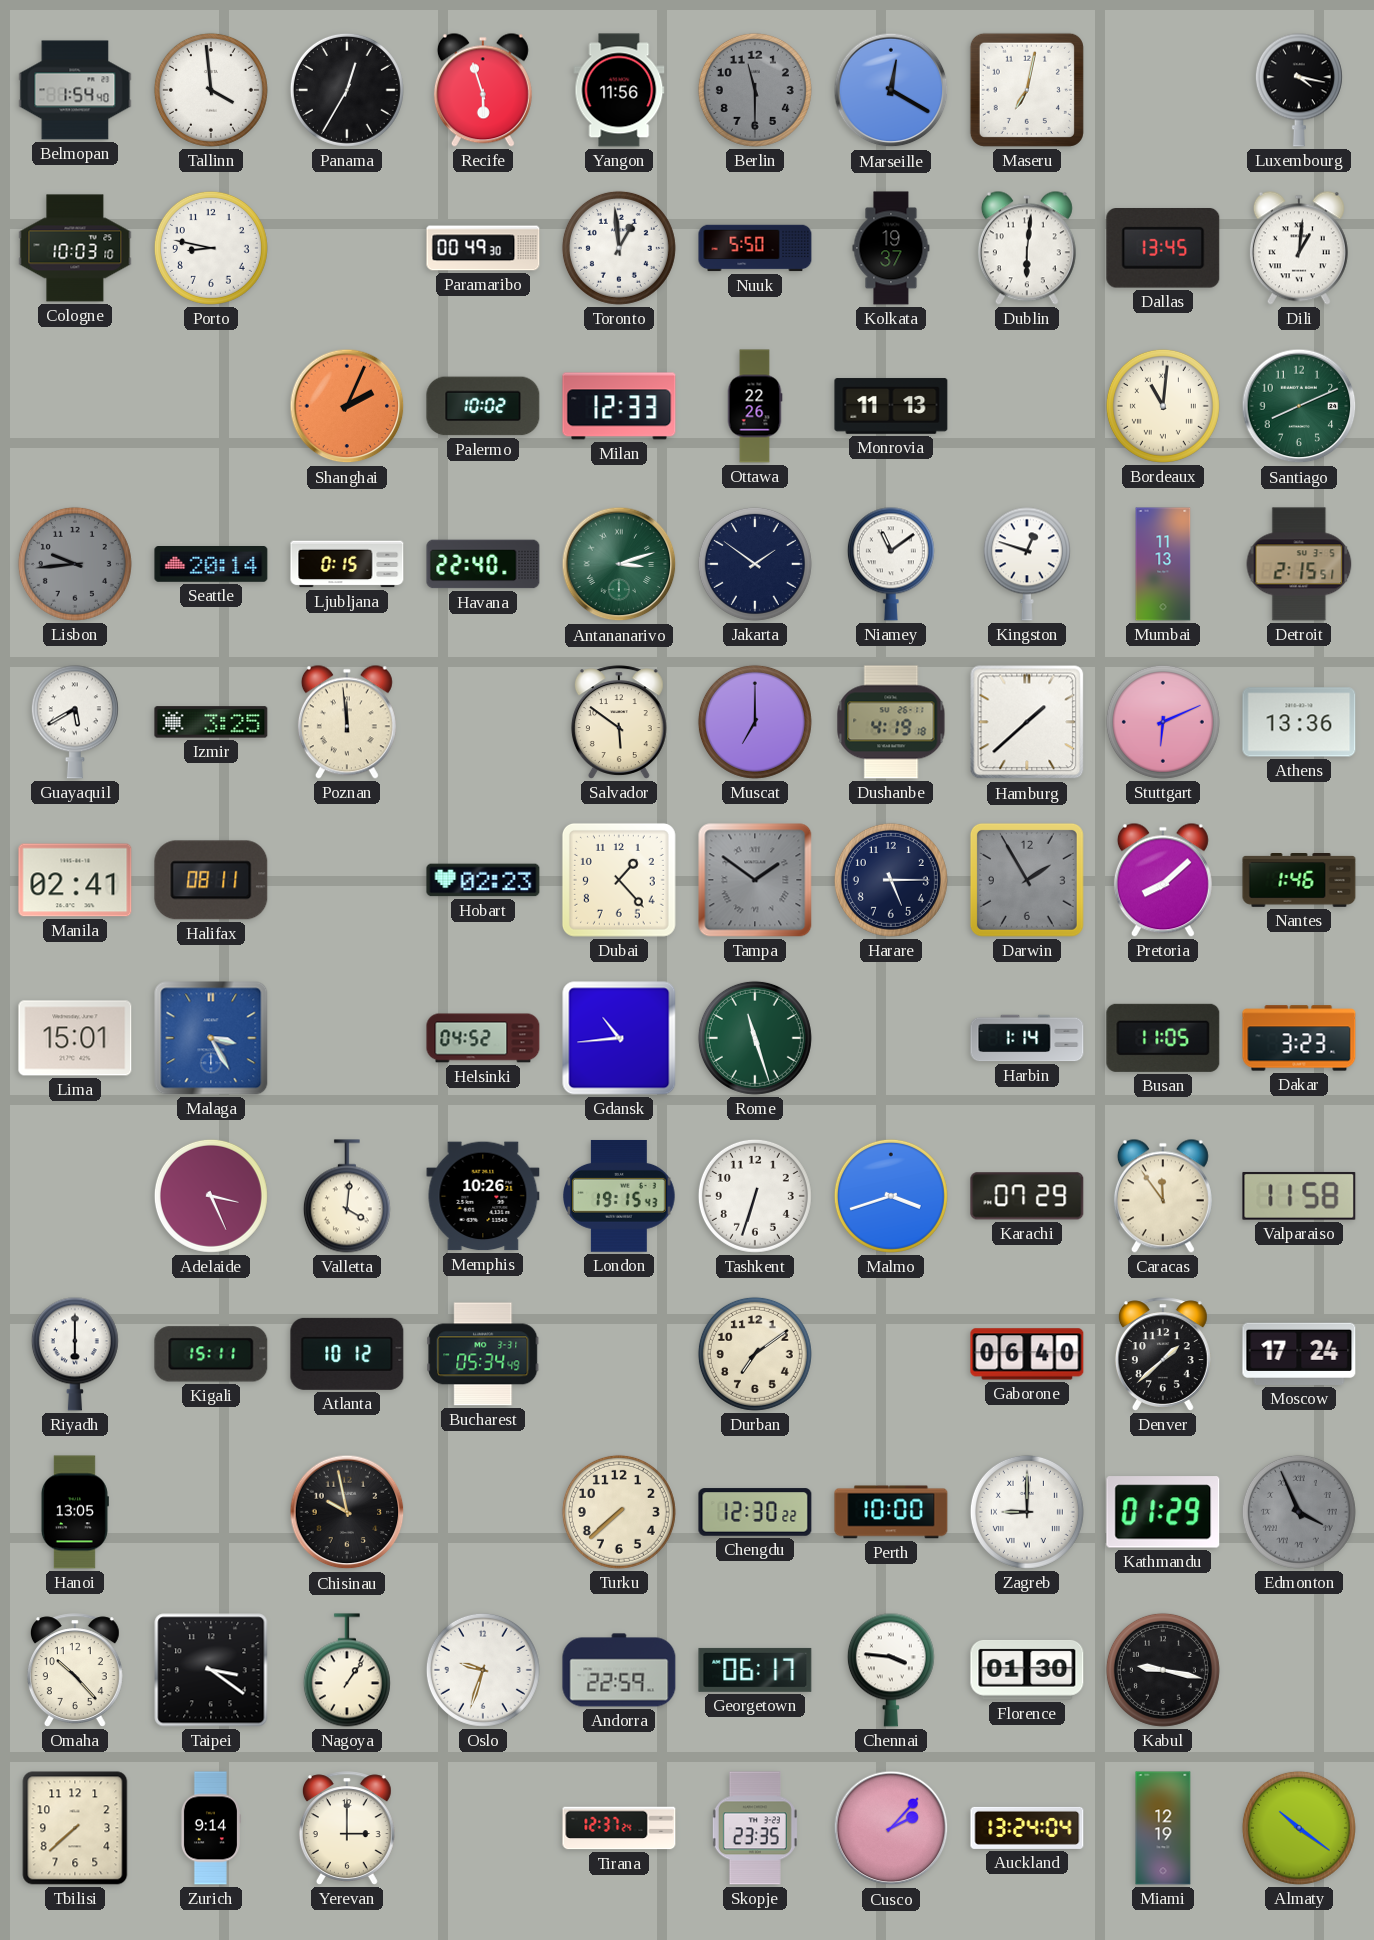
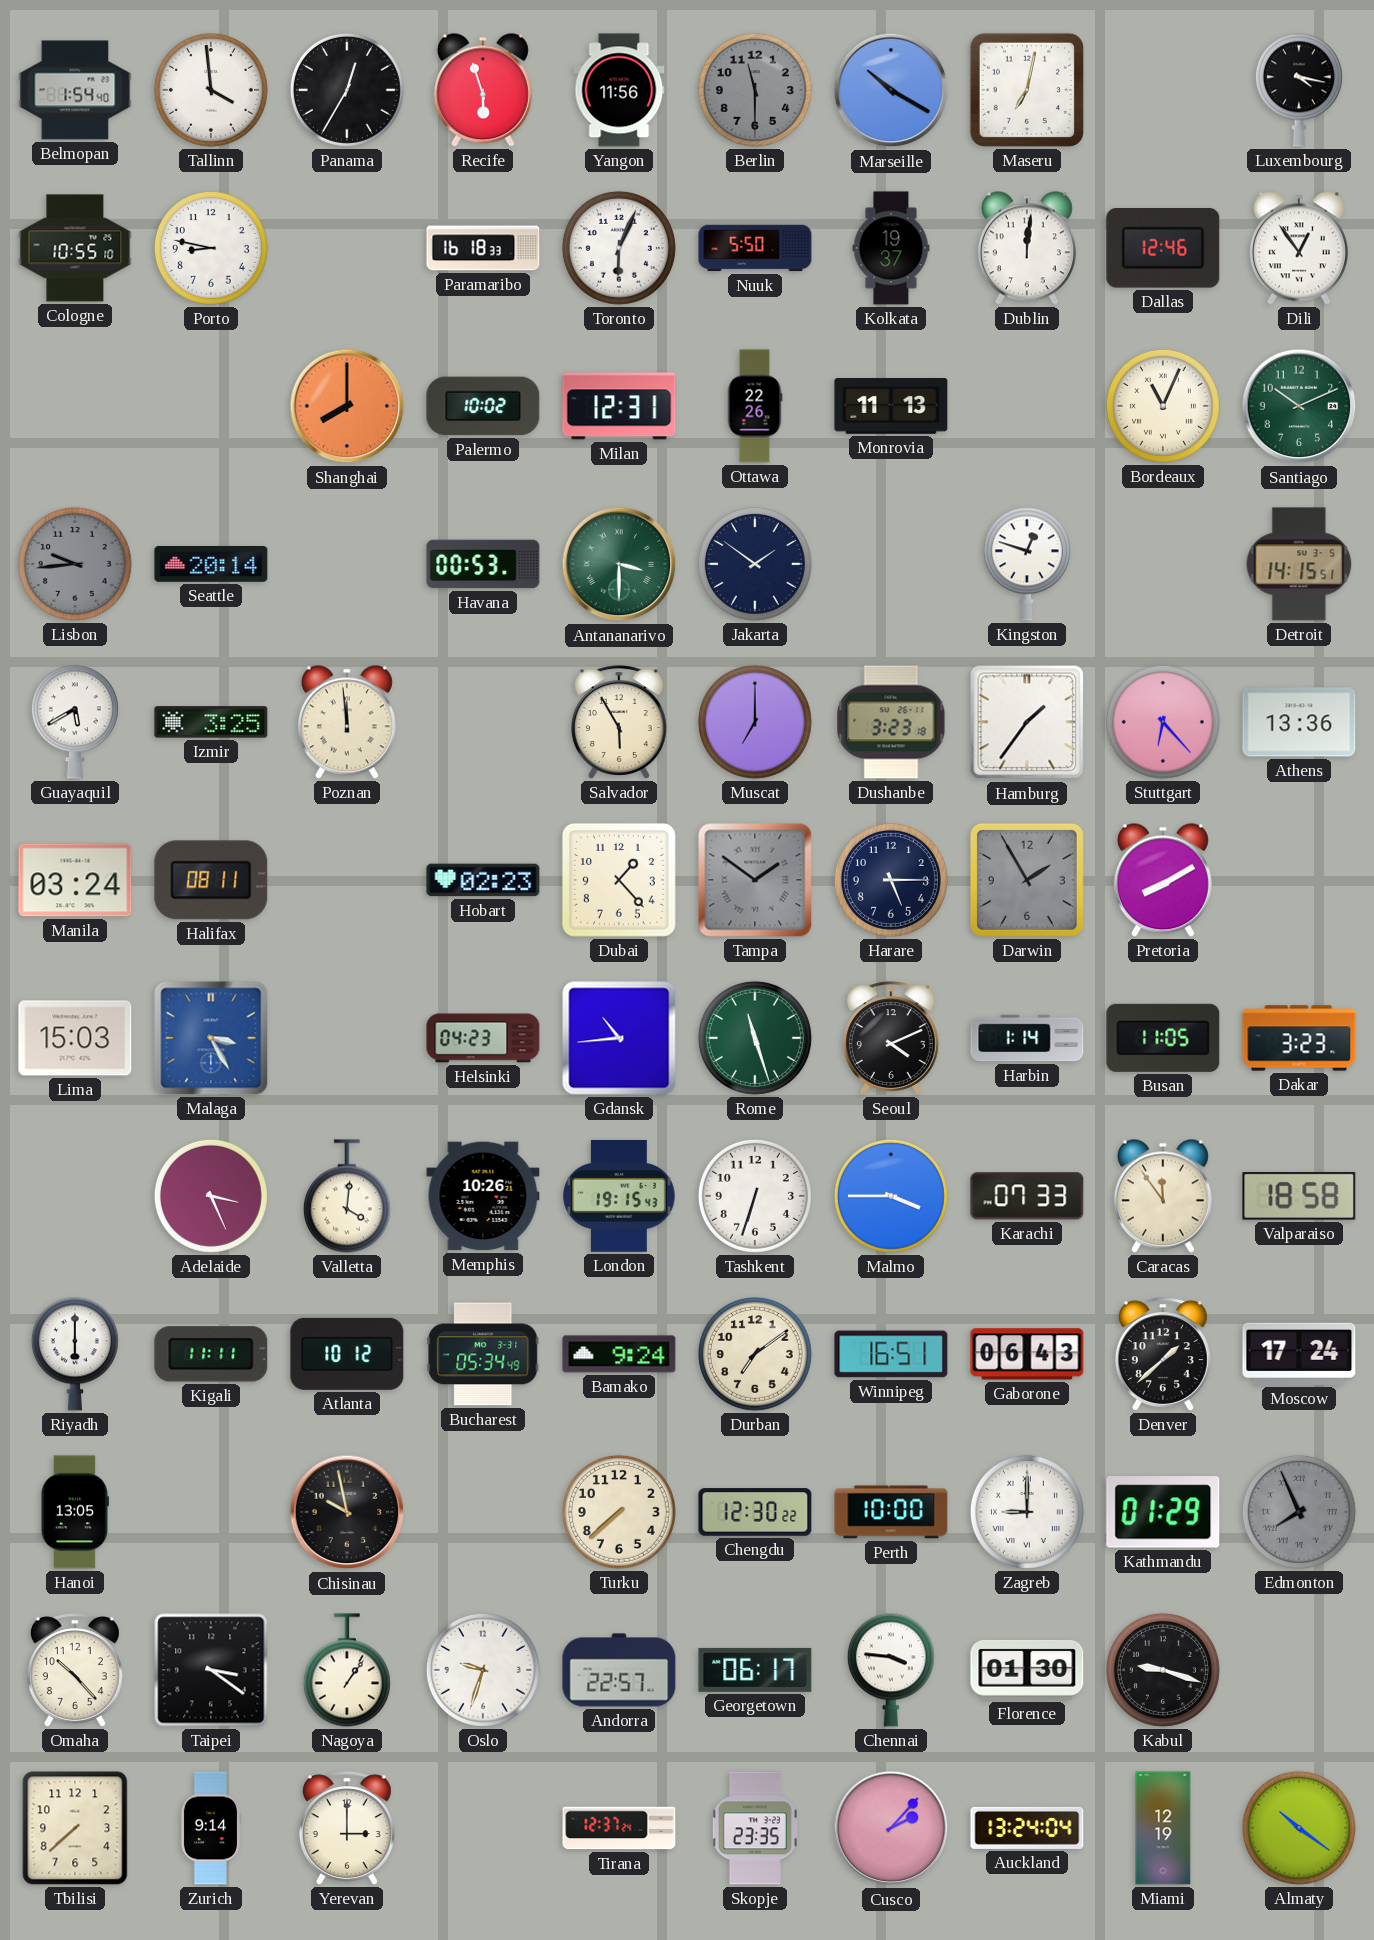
Marseille: 12:20 -> 10:20 (891, 90)
Cologne: 10:03 -> 10:55 (75, 248)
Paramaribo: 00:49 -> 16:18 (483, 248)
Toronto: 12:59 -> 6:04 (619, 248)
Dublin: 6:01 -> 12:01 (1027, 248)
Dallas: 13:45 -> 12:46 (1163, 249)
Dili: 1:01 -> 12:54 (1299, 248)
Shanghai: 2:04 -> 8:00 (347, 406)
Milan: 12:33 -> 12:31 (619, 406)
Bordeaux: 11:01 -> 11:04 (1163, 406)
Santiago: 8:11 -> 10:11 (1299, 406)
Ljubljana: 0:15 -> none (347, 564)
Havana: 22:40 -> 00:53 (483, 564)
Antananarivo: 3:12 -> 3:30 (619, 564)
Niamey: 11:09 -> none (891, 564)
Mumbai: 11:13 -> none (1163, 564)
Detroit: 2:15 -> 14:15 (1299, 564)
Salvador: 5:51 -> 5:55 (619, 722)
Dushanbe: 4:19 -> 3:23 (891, 722)
Hamburg: 1:38 -> 1:36 (1027, 722)
Stuttgart: 6:11 -> 6:23 (1163, 722)
Manila: 02:41 -> 03:24 (75, 880)
Pretoria: 8:08 -> 8:10 (1163, 880)
Nantes: 1:46 -> none (1299, 881)
Lima: 15:01 -> 15:03 (75, 1038)
Helsinki: 04:52 -> 04:23 (483, 1038)
Seoul: none -> 4:11 (891, 1038)
Malmo: 3:42 -> 3:45 (891, 1196)
Karachi: 07:29 -> 07:33 (1027, 1196)
Valparaiso: 11:58 -> 18:58 (1299, 1196)
Kigali: 15:11 -> 11:11 (211, 1354)
Bamako: none -> 9:24 (619, 1354)
Winnipeg: none -> 16:51 (891, 1354)
Gaborone: 06:40 -> 06:43 (1027, 1354)
Edmonton: 3:56 -> 7:56 (1299, 1512)
Andorra: 22:59 -> 22:57 (619, 1670)
Kabul: 9:17 -> 9:18 (1163, 1670)
